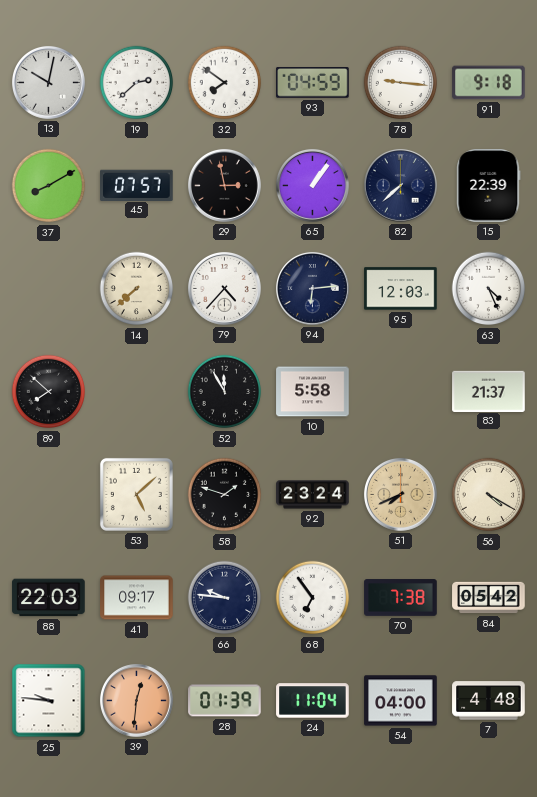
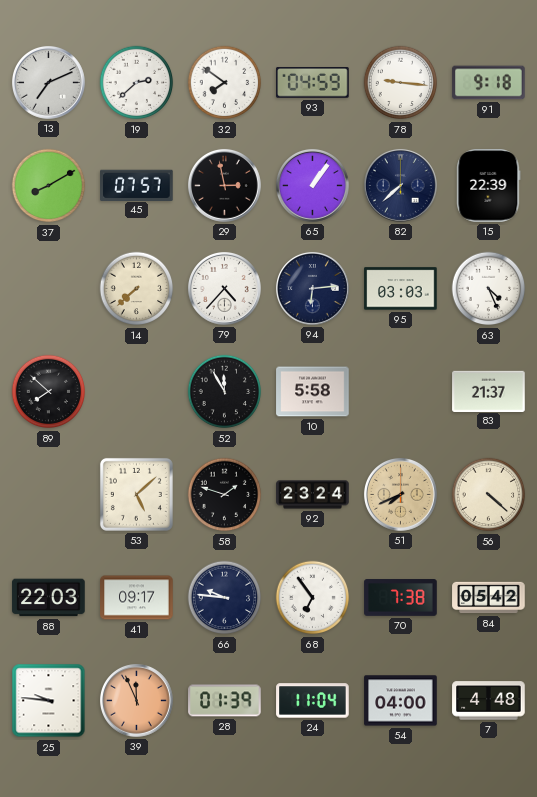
13: 10:02 -> 7:11 (49, 83)
95: 12:03 -> 03:03 (401, 289)
56: 4:20 -> 4:22 (489, 495)
39: 12:31 -> 11:56 (137, 701)
